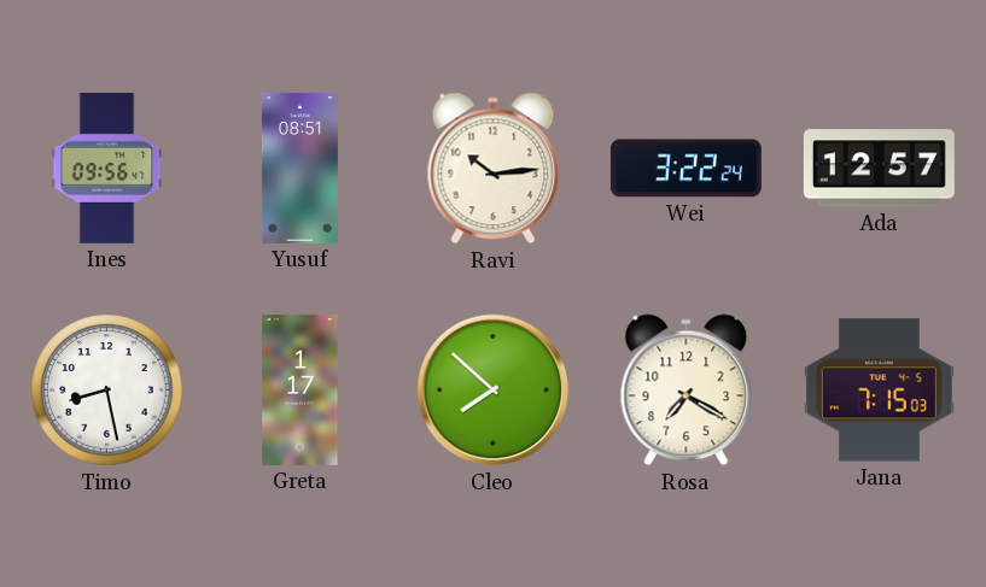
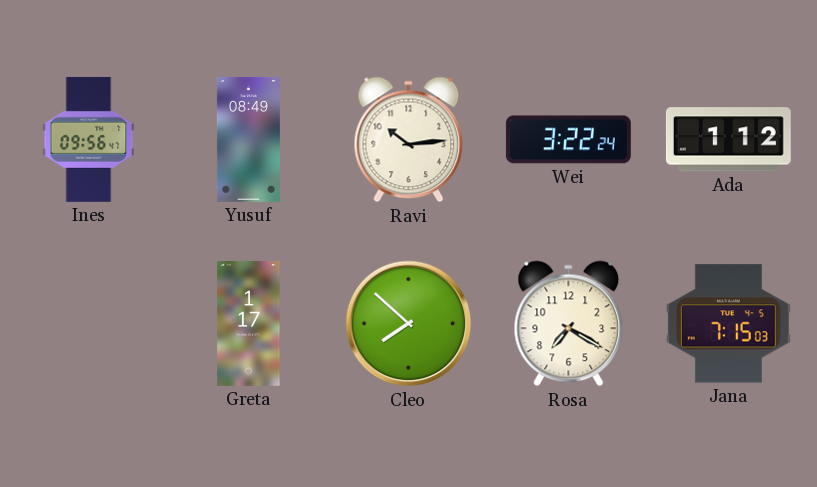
Yusuf: 08:51 -> 08:49 (248, 139)
Ada: 12:57 -> 1:12 (728, 140)
Timo: 8:28 -> none (107, 391)
